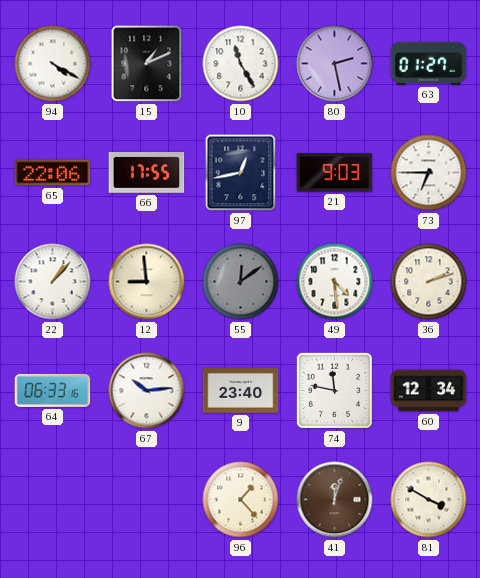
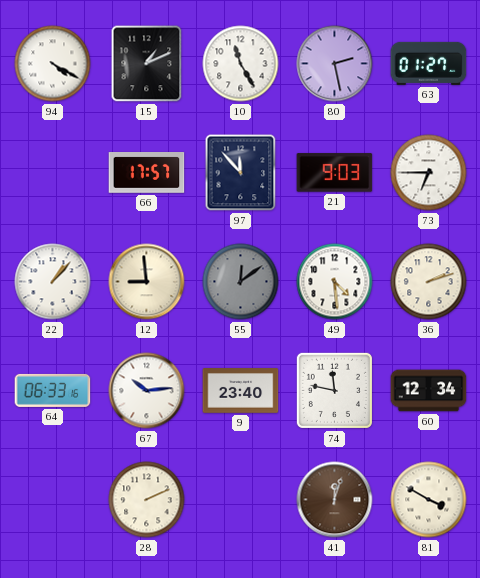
65: 22:06 -> none (53, 173)
66: 17:55 -> 17:57 (147, 173)
97: 12:43 -> 11:53 (241, 173)
28: none -> 2:11 (147, 500)
96: 1:23 -> none (241, 500)
